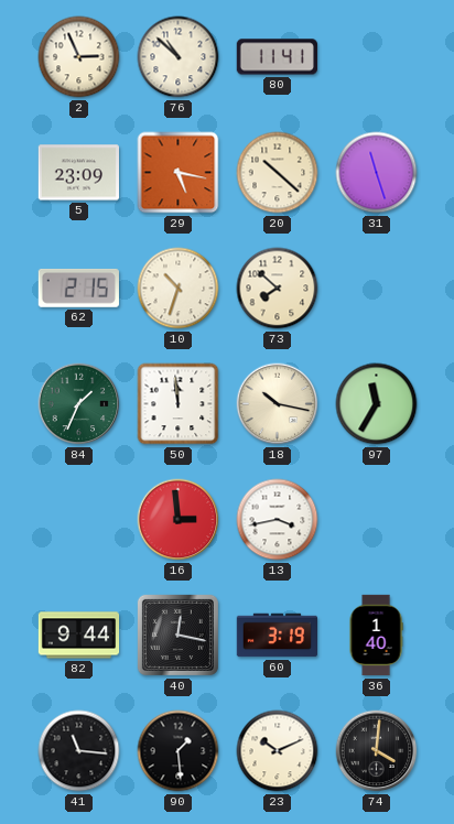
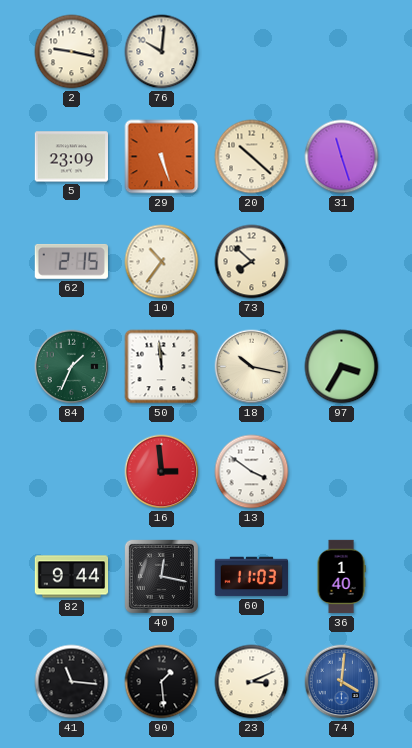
2: 2:56 -> 9:17 (72, 52)
76: 10:52 -> 10:01 (162, 52)
80: 11:41 -> none (277, 57)
29: 5:17 -> 5:27 (162, 157)
10: 10:33 -> 10:36 (162, 262)
97: 11:35 -> 3:35 (342, 367)
13: 3:43 -> 3:51 (252, 472)
60: 3:19 -> 11:03 (251, 577)
23: 10:11 -> 3:11 (252, 682)
74 dial: black -> blue (342, 682)
